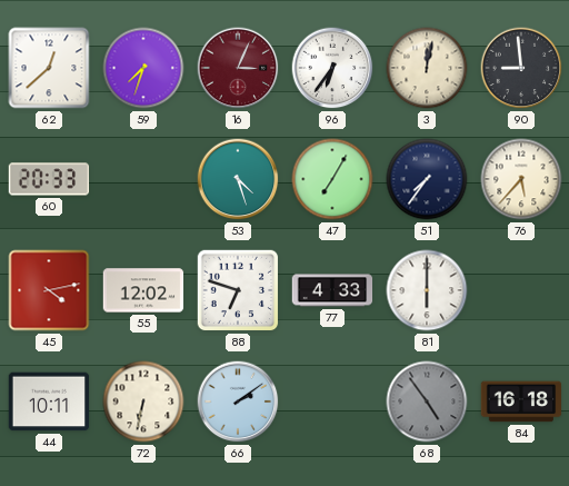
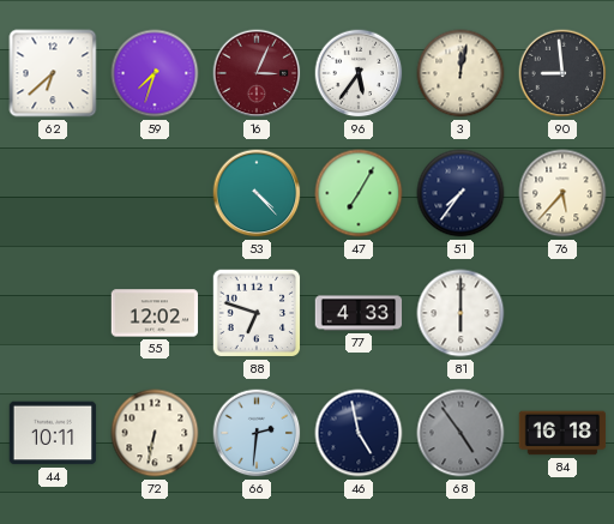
62: 12:38 -> 6:38 (53, 73)
96: 6:36 -> 5:36 (359, 73)
60: 20:33 -> none (49, 179)
53: 4:27 -> 4:23 (257, 193)
45: 4:13 -> none (49, 290)
66: 2:09 -> 2:31 (257, 433)
46: none -> 4:58 (359, 433)
